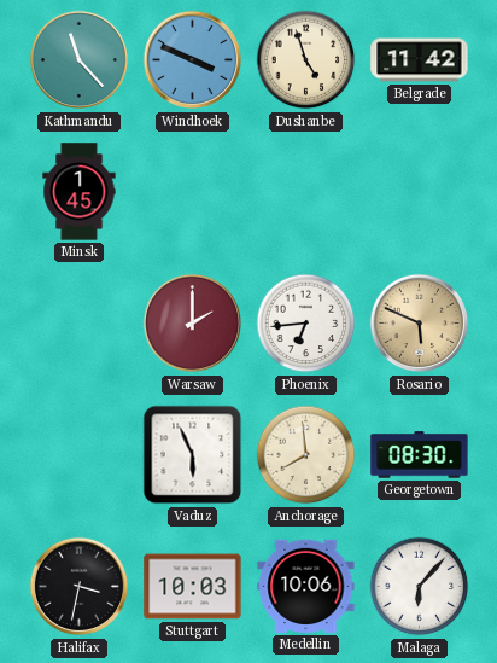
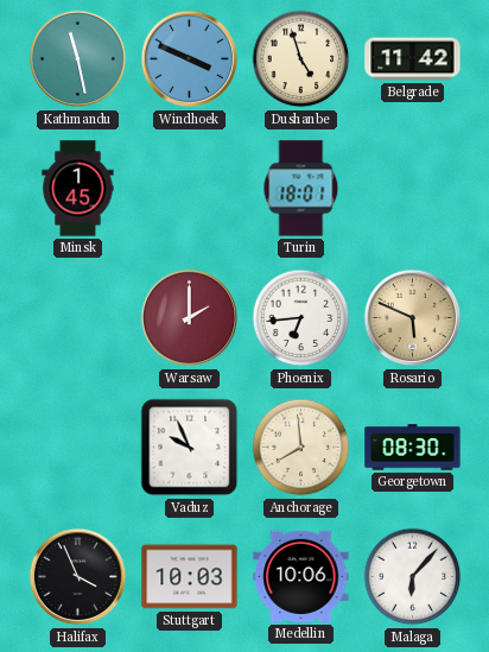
Kathmandu: 11:23 -> 11:28 (78, 59)
Turin: none -> 18:01 (301, 189)
Vaduz: 5:56 -> 9:56 (190, 448)
Halifax: 3:32 -> 3:56 (78, 577)
